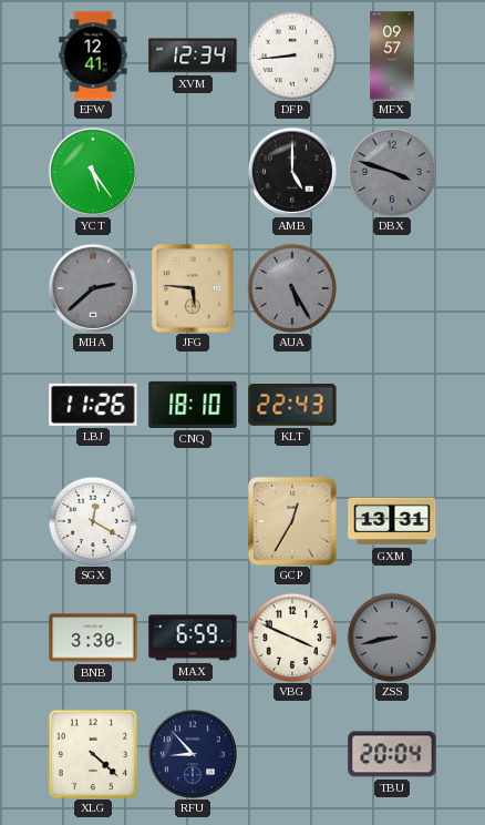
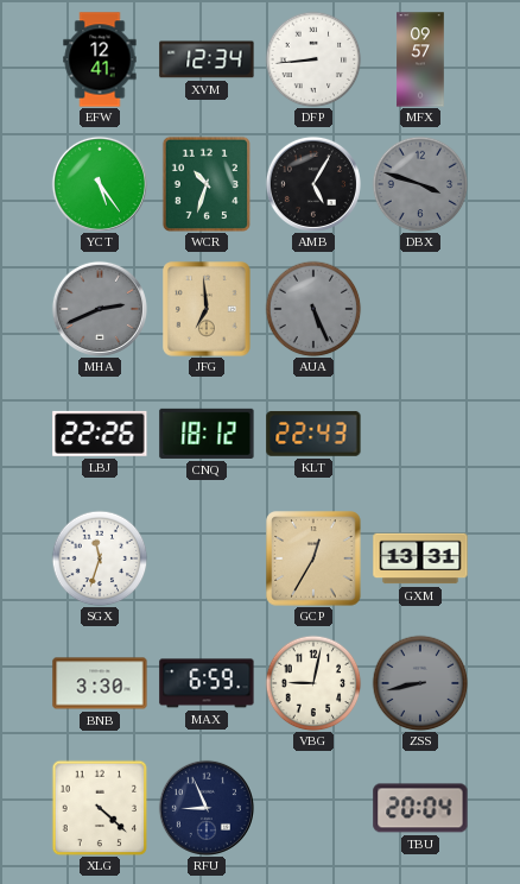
WCR: none -> 10:33 (207, 184)
AMB: 5:00 -> 5:05 (313, 184)
MHA: 2:38 -> 2:41 (100, 309)
JFG: 5:46 -> 6:59 (207, 309)
AUA: 5:25 -> 5:26 (313, 309)
LBJ: 11:26 -> 22:26 (100, 434)
CNQ: 18:10 -> 18:12 (207, 434)
SGX: 12:20 -> 11:33 (100, 558)
VBG: 3:49 -> 9:02 (313, 683)
RFU: 8:53 -> 8:56 (207, 808)
